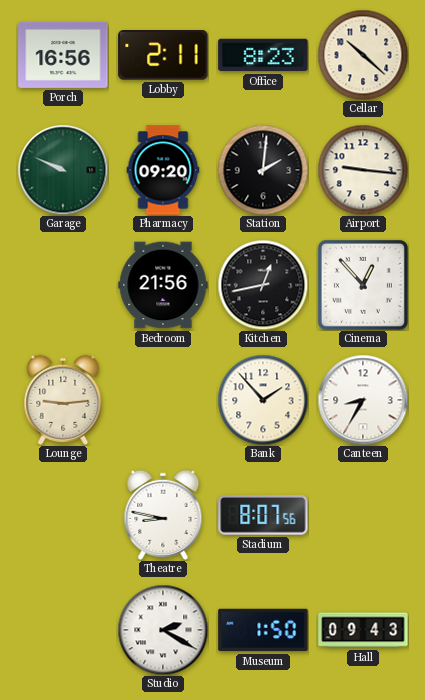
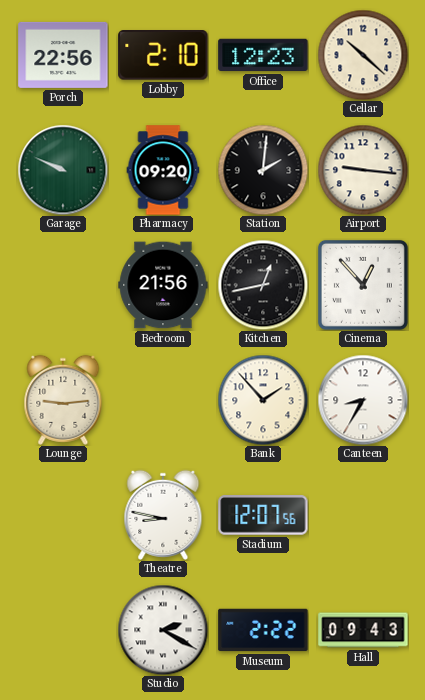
Porch: 16:56 -> 22:56 (63, 55)
Lobby: 2:11 -> 2:10 (163, 55)
Office: 8:23 -> 12:23 (263, 55)
Stadium: 8:07 -> 12:07 (263, 515)
Museum: 1:50 -> 2:22 (263, 630)
